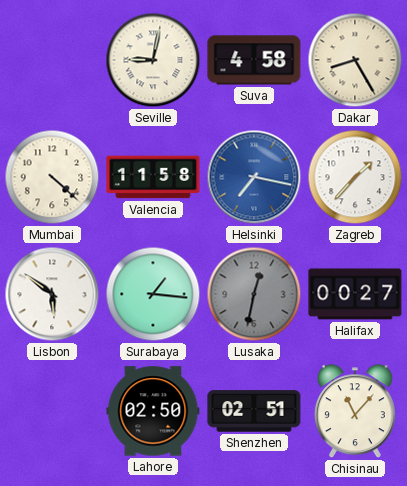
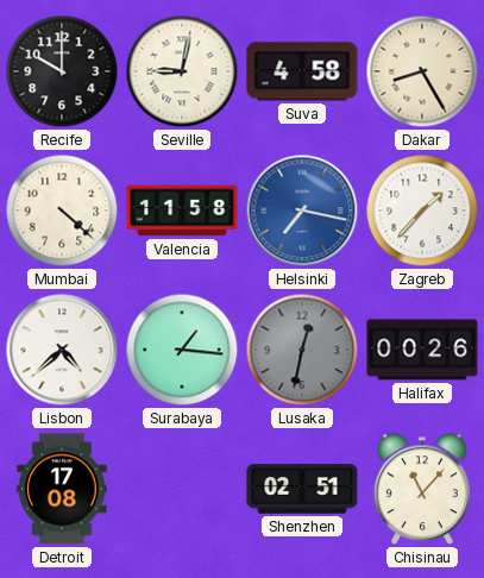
Recife: none -> 10:00 (62, 71)
Lisbon: 5:51 -> 4:38 (62, 350)
Halifax: 00:27 -> 00:26 (422, 350)
Detroit: none -> 17:08 (62, 489)
Lahore: 02:50 -> none (153, 411)
